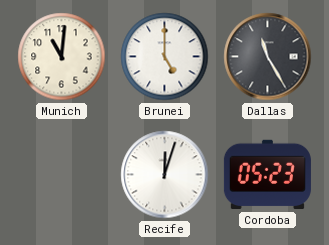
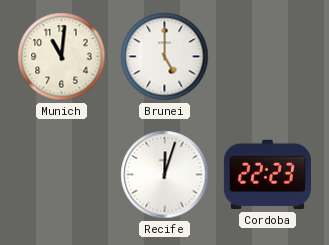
Dallas: 11:25 -> none (268, 57)
Cordoba: 05:23 -> 22:23 (267, 175)
